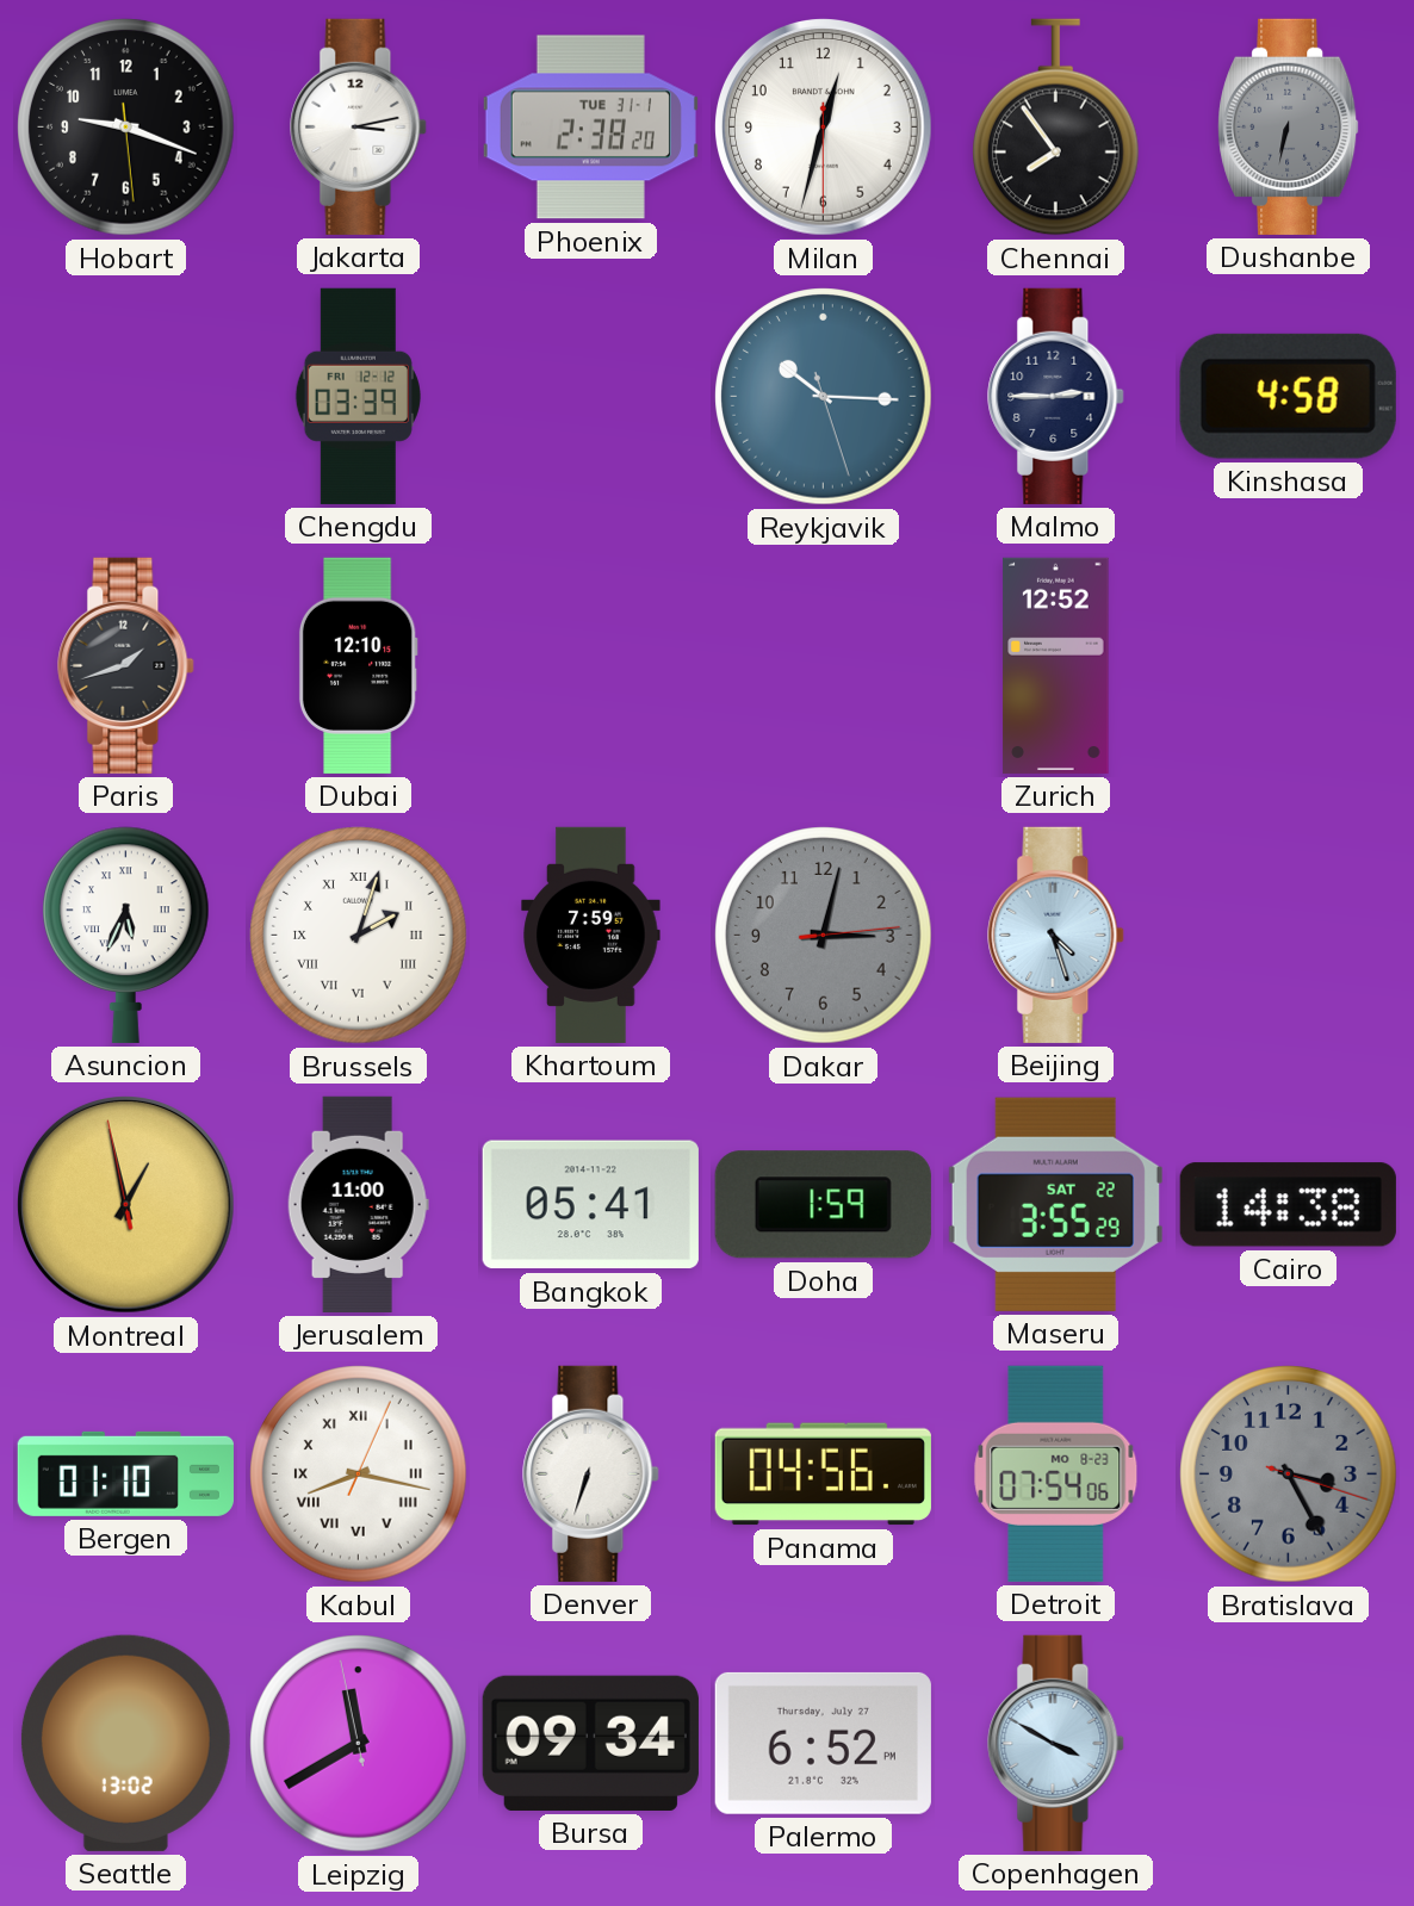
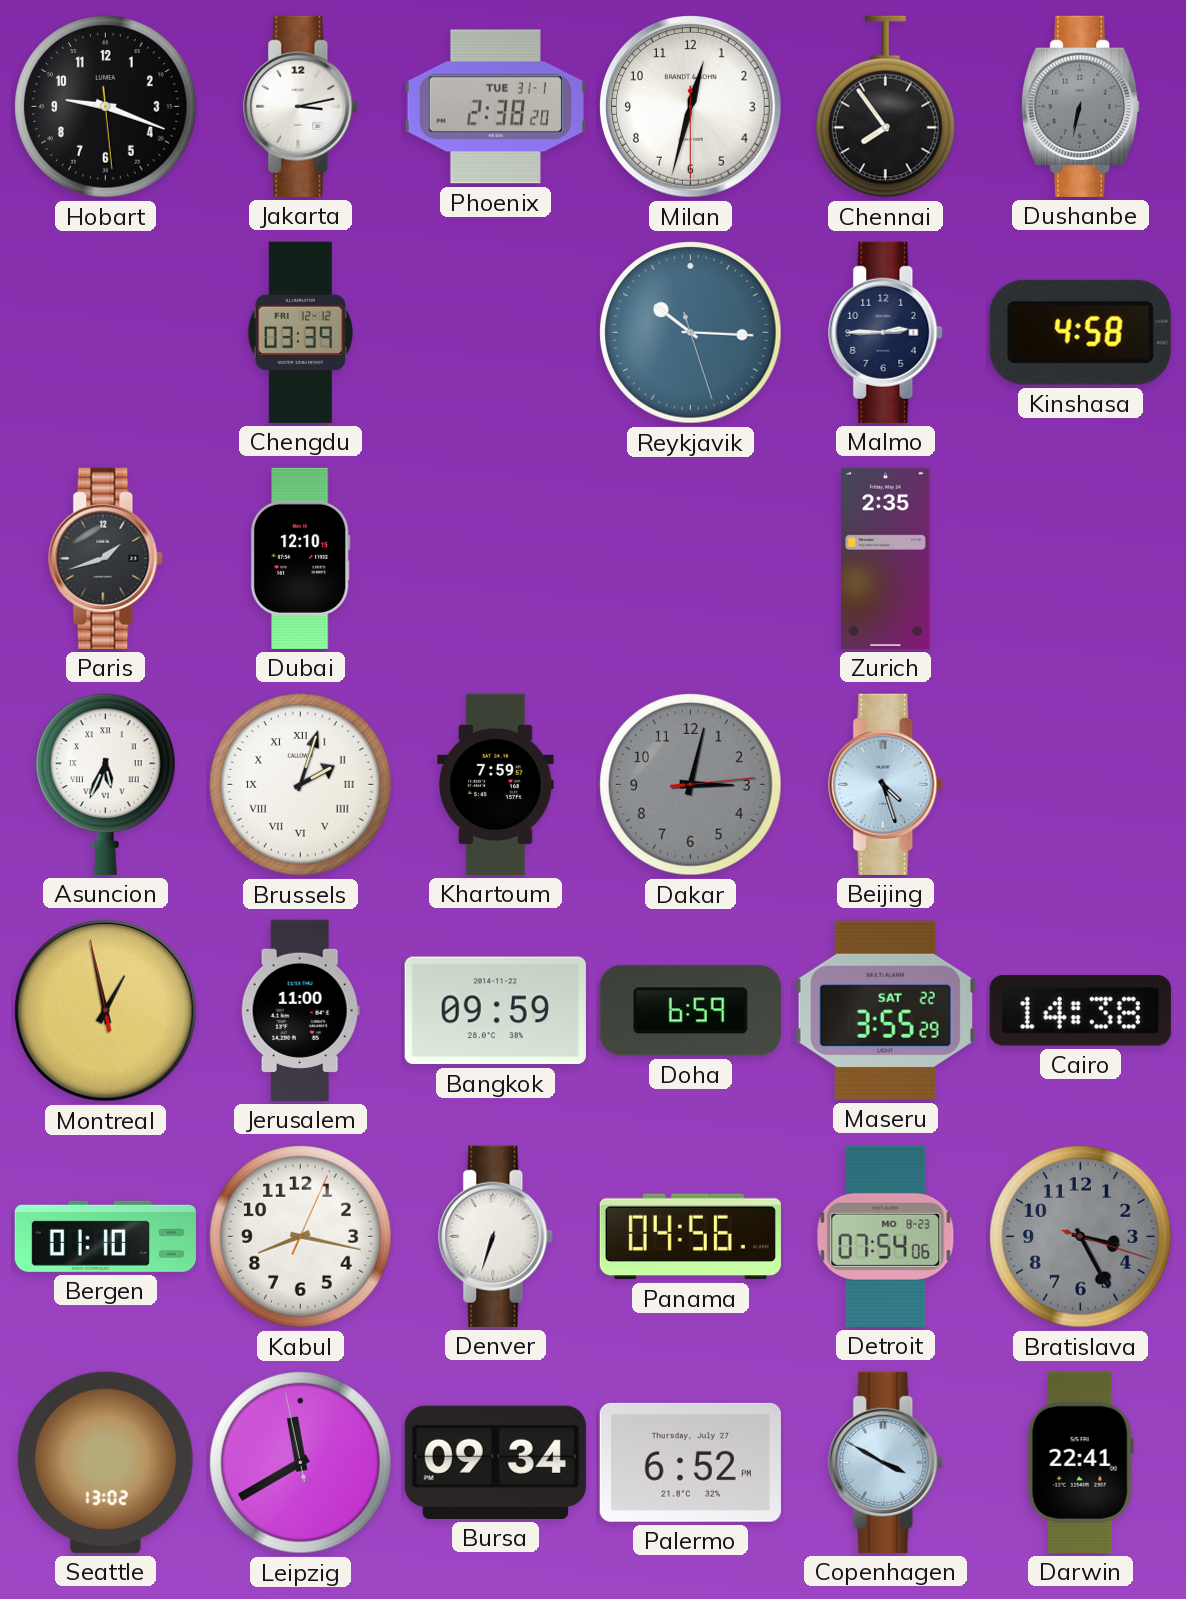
Zurich: 12:52 -> 2:35 (886, 558)
Bangkok: 05:41 -> 09:59 (495, 1011)
Doha: 1:59 -> 6:59 (690, 1011)
Kabul numerals: Roman -> Arabic (301, 1237)
Darwin: none -> 22:41 (1080, 1462)
